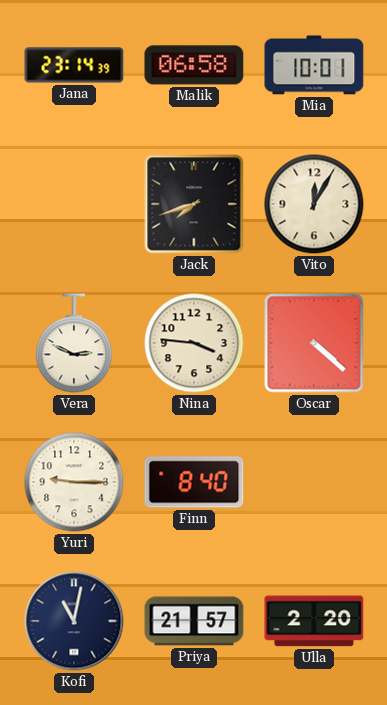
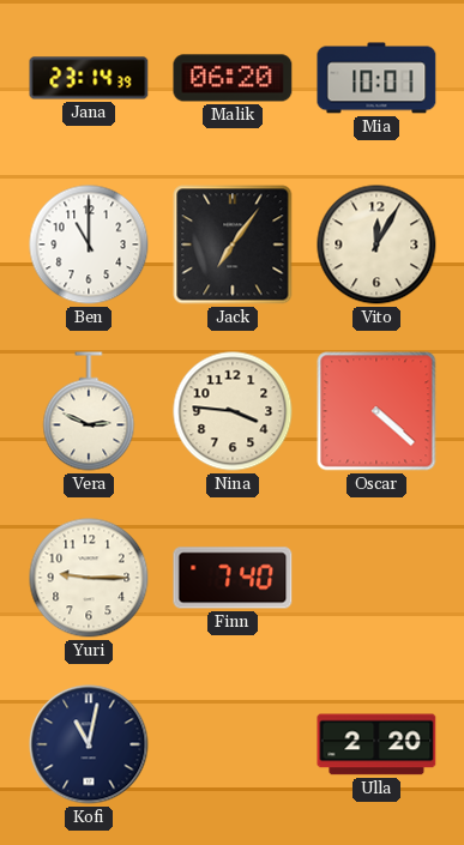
Malik: 06:58 -> 06:20 (233, 78)
Ben: none -> 11:00 (89, 245)
Jack: 7:42 -> 7:06 (233, 245)
Finn: 8:40 -> 7:40 (233, 578)
Priya: 21:57 -> none (194, 621)
